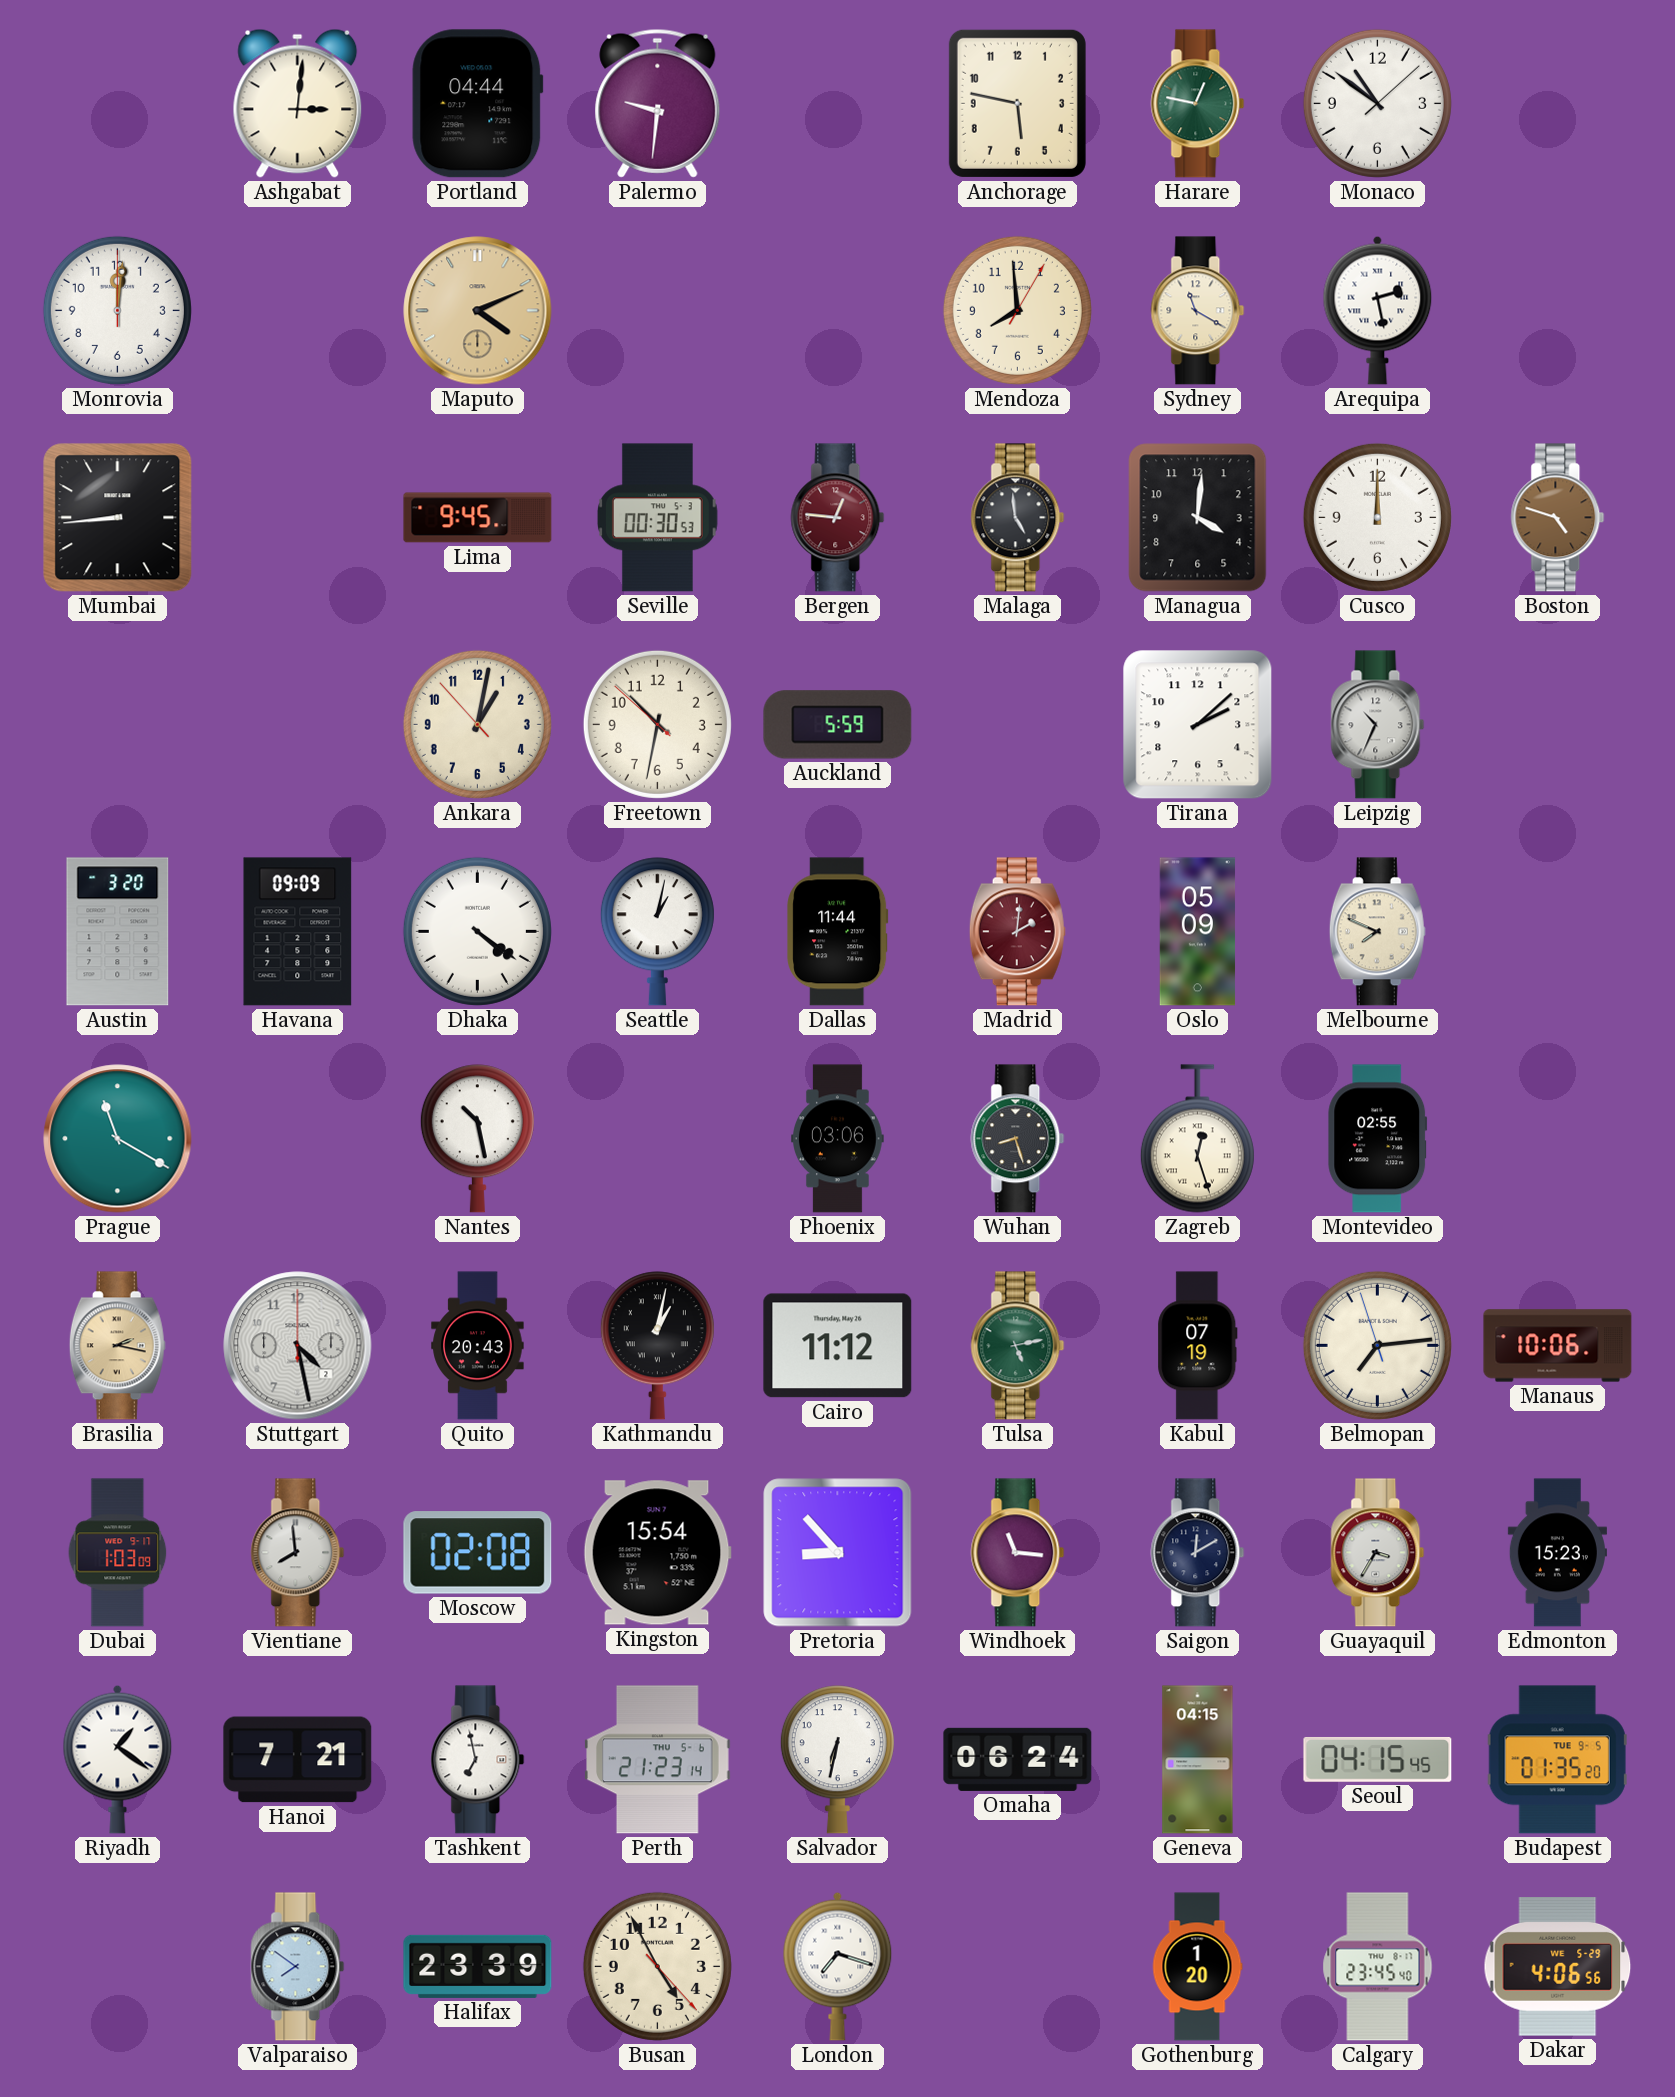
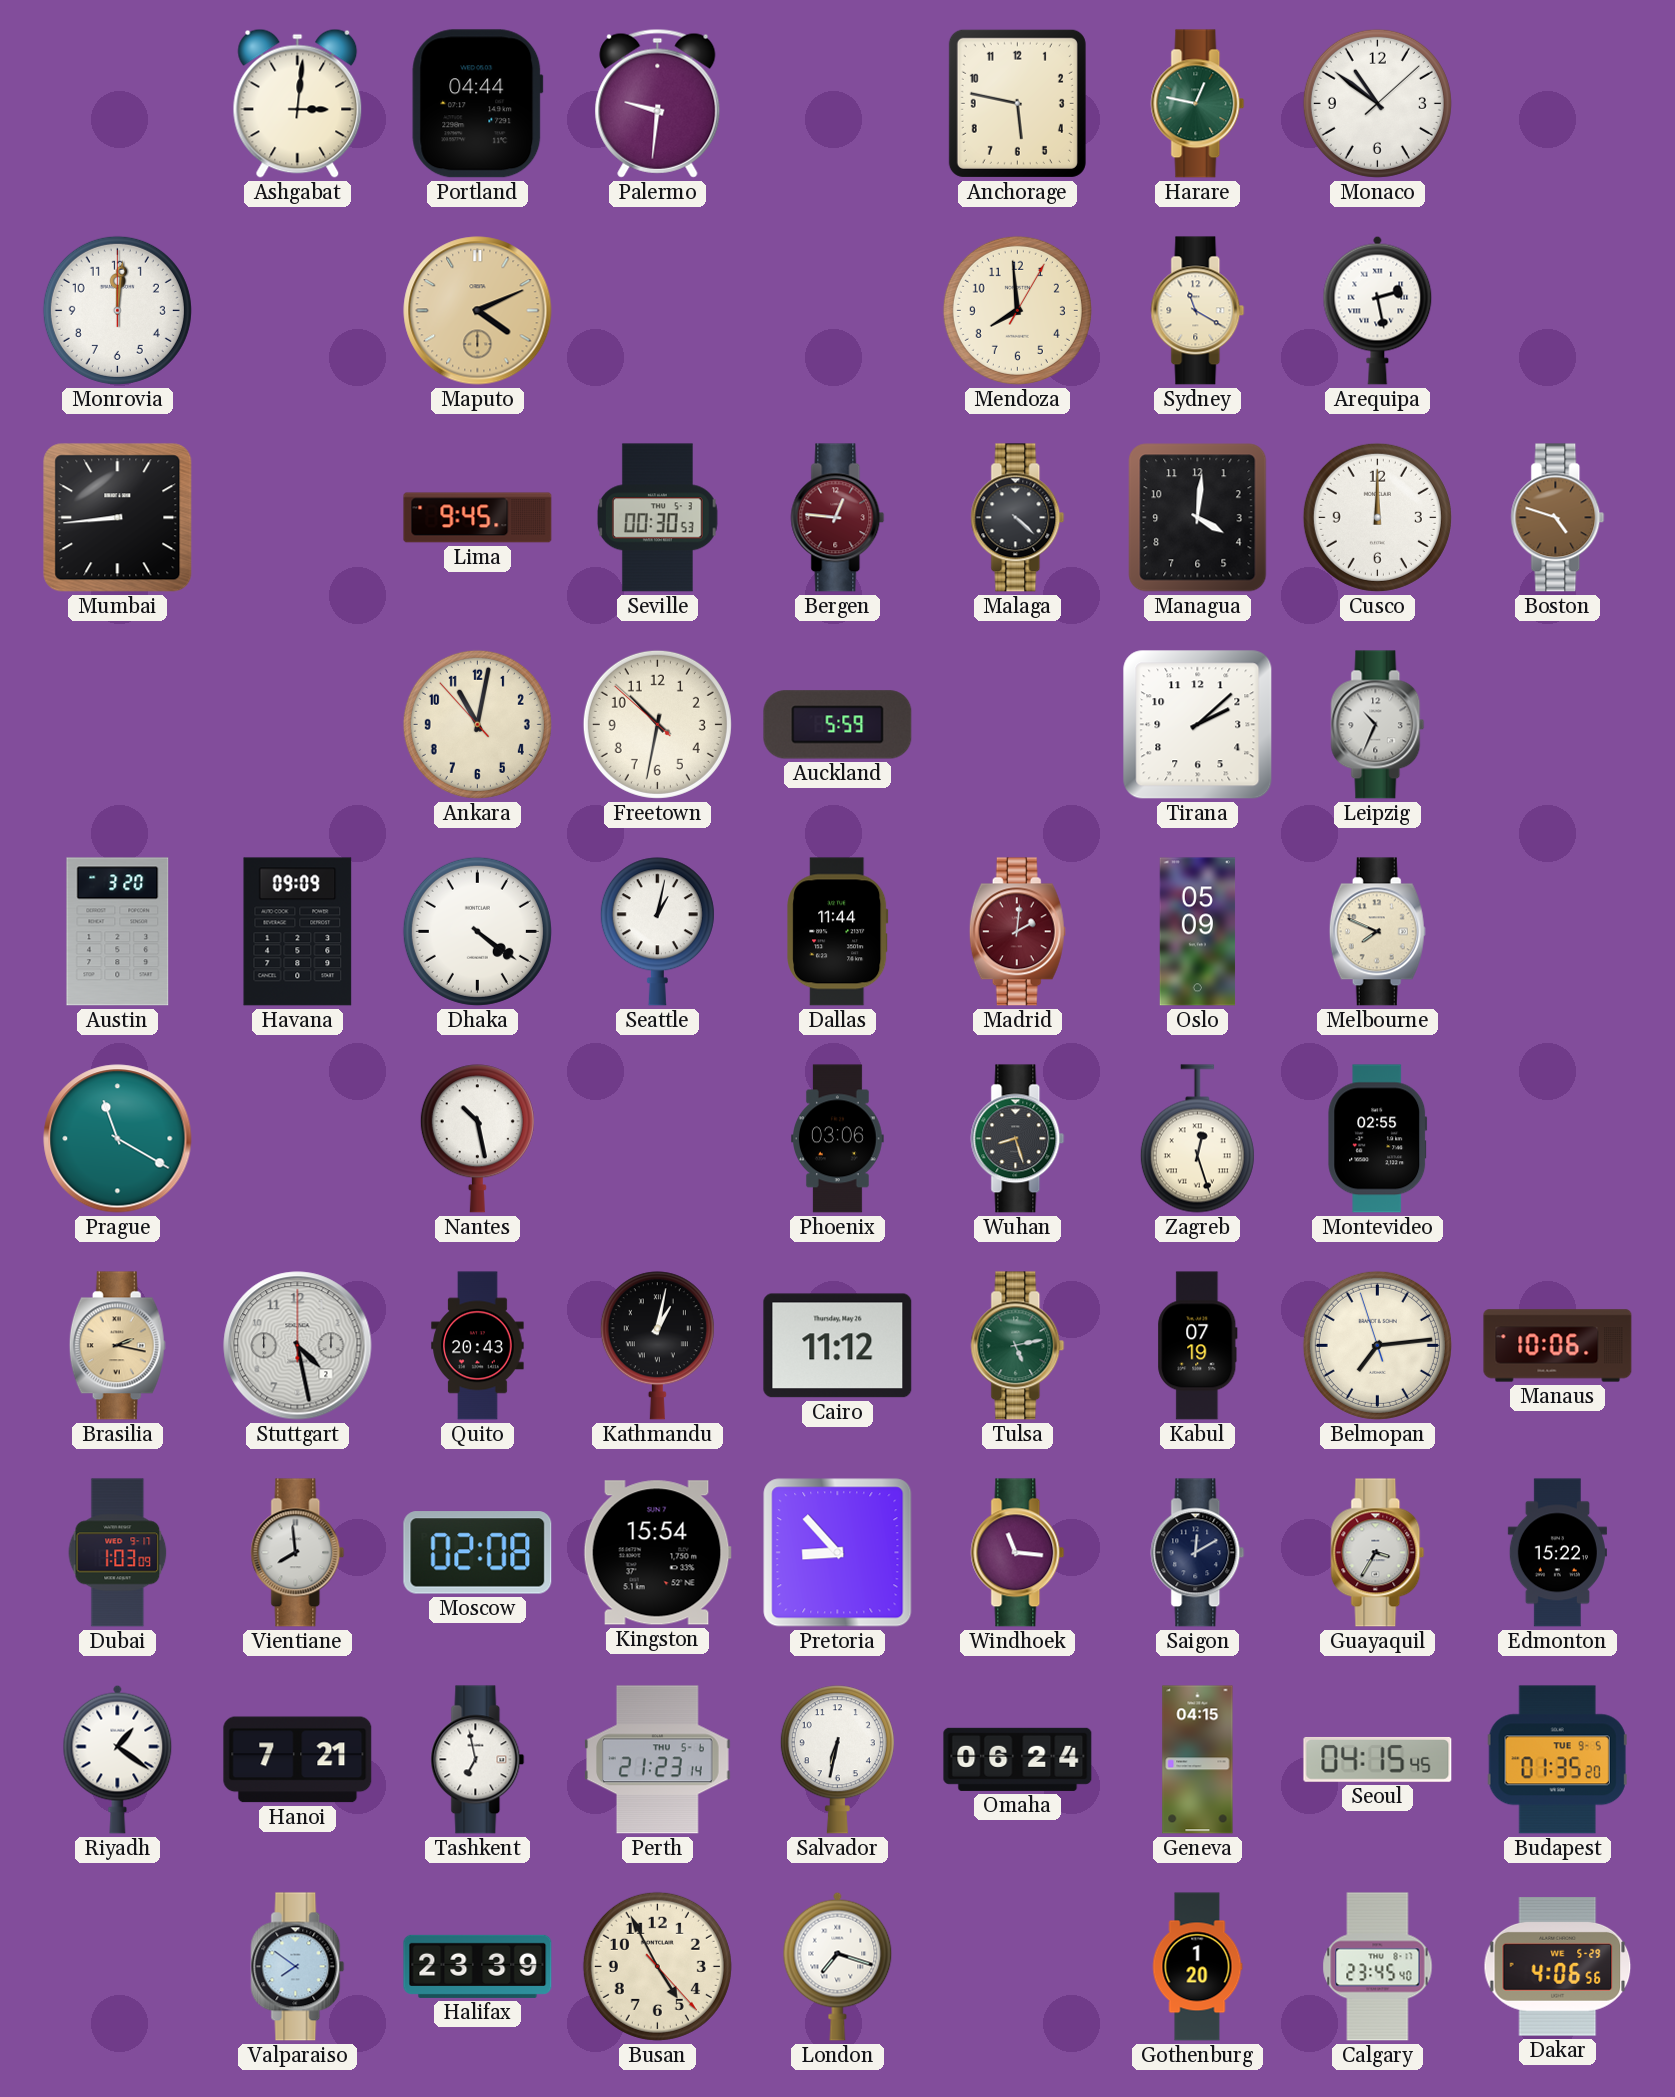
Malaga: 4:59 -> 4:22 (1018, 518)
Ankara: 1:01 -> 11:01 (477, 724)
Edmonton: 15:23 -> 15:22 (1557, 1553)
